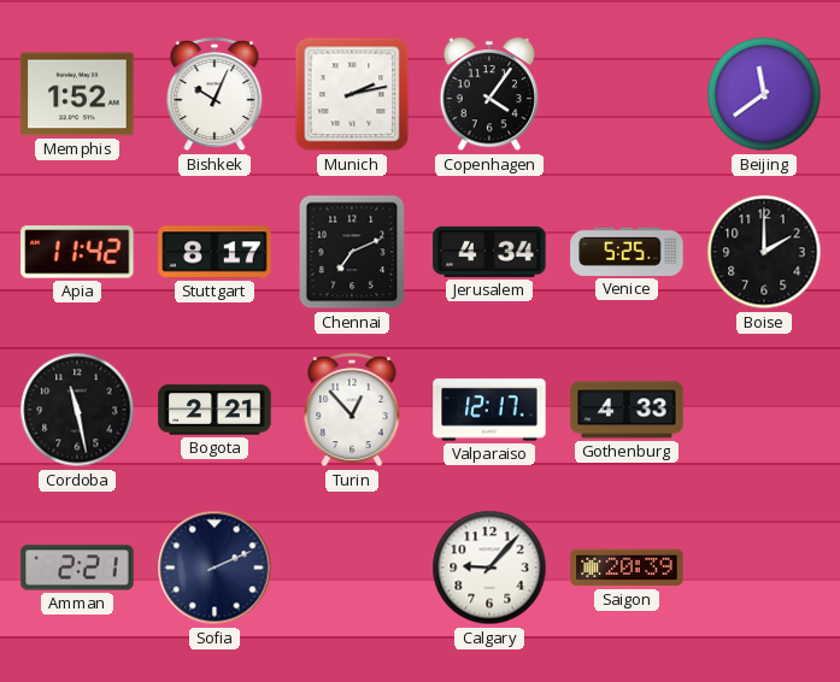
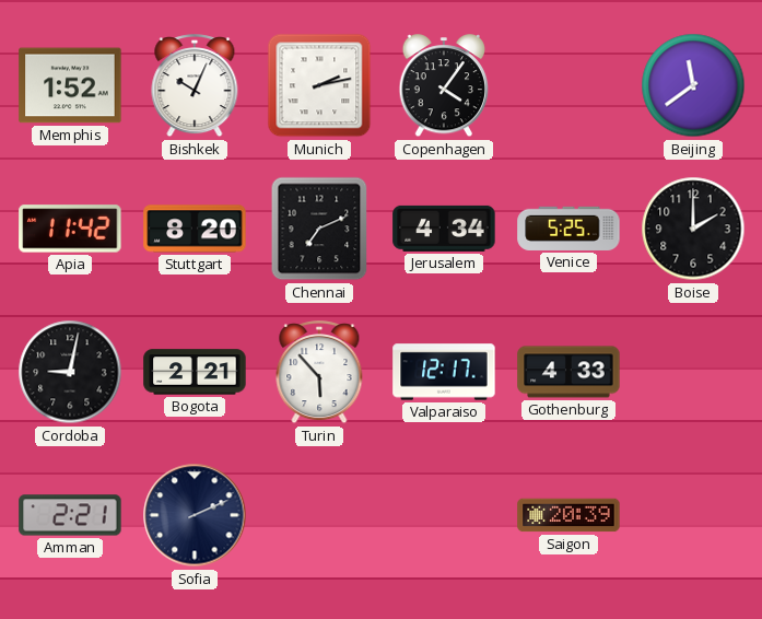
Stuttgart: 8:17 -> 8:20 (195, 229)
Cordoba: 11:28 -> 9:02 (70, 372)
Turin: 12:53 -> 5:53 (319, 373)
Calgary: 9:07 -> none (489, 568)
